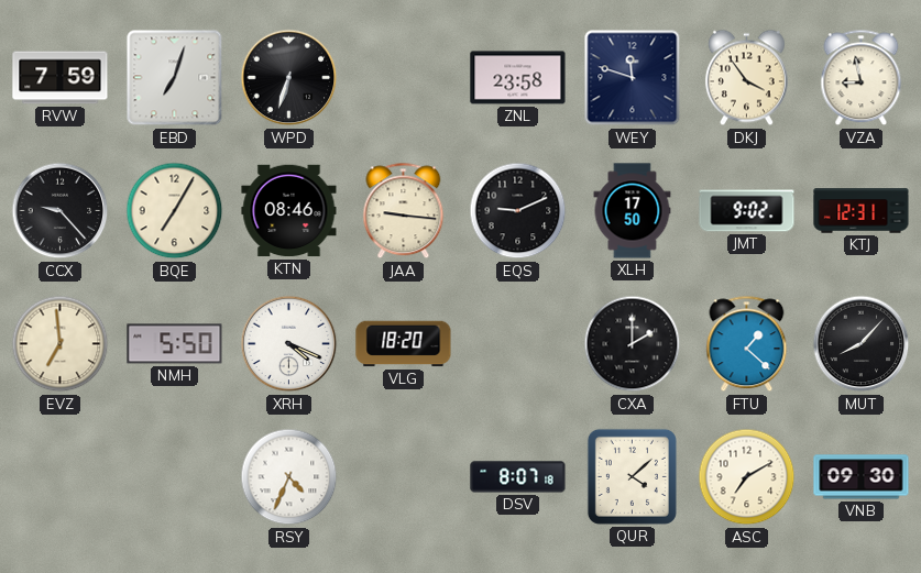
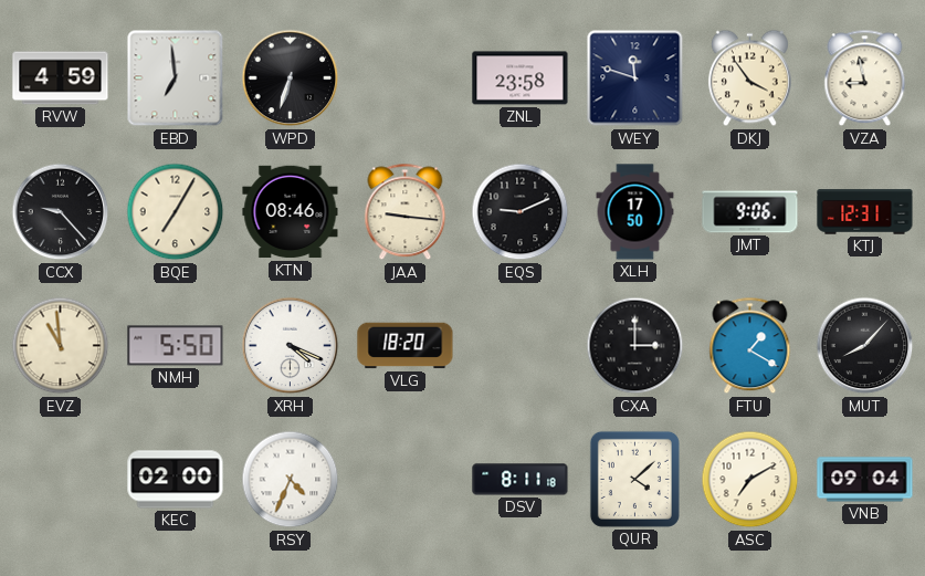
RVW: 7:59 -> 4:59 (61, 78)
EBD: 7:03 -> 6:59 (176, 78)
JMT: 9:02 -> 9:06 (750, 212)
EVZ: 6:59 -> 10:59 (61, 346)
CXA: 2:00 -> 3:00 (635, 346)
FTU: 1:22 -> 1:20 (750, 346)
KEC: none -> 02:00 (176, 480)
DSV: 8:07 -> 8:11 (521, 480)
VNB: 09:30 -> 09:04 (865, 480)
